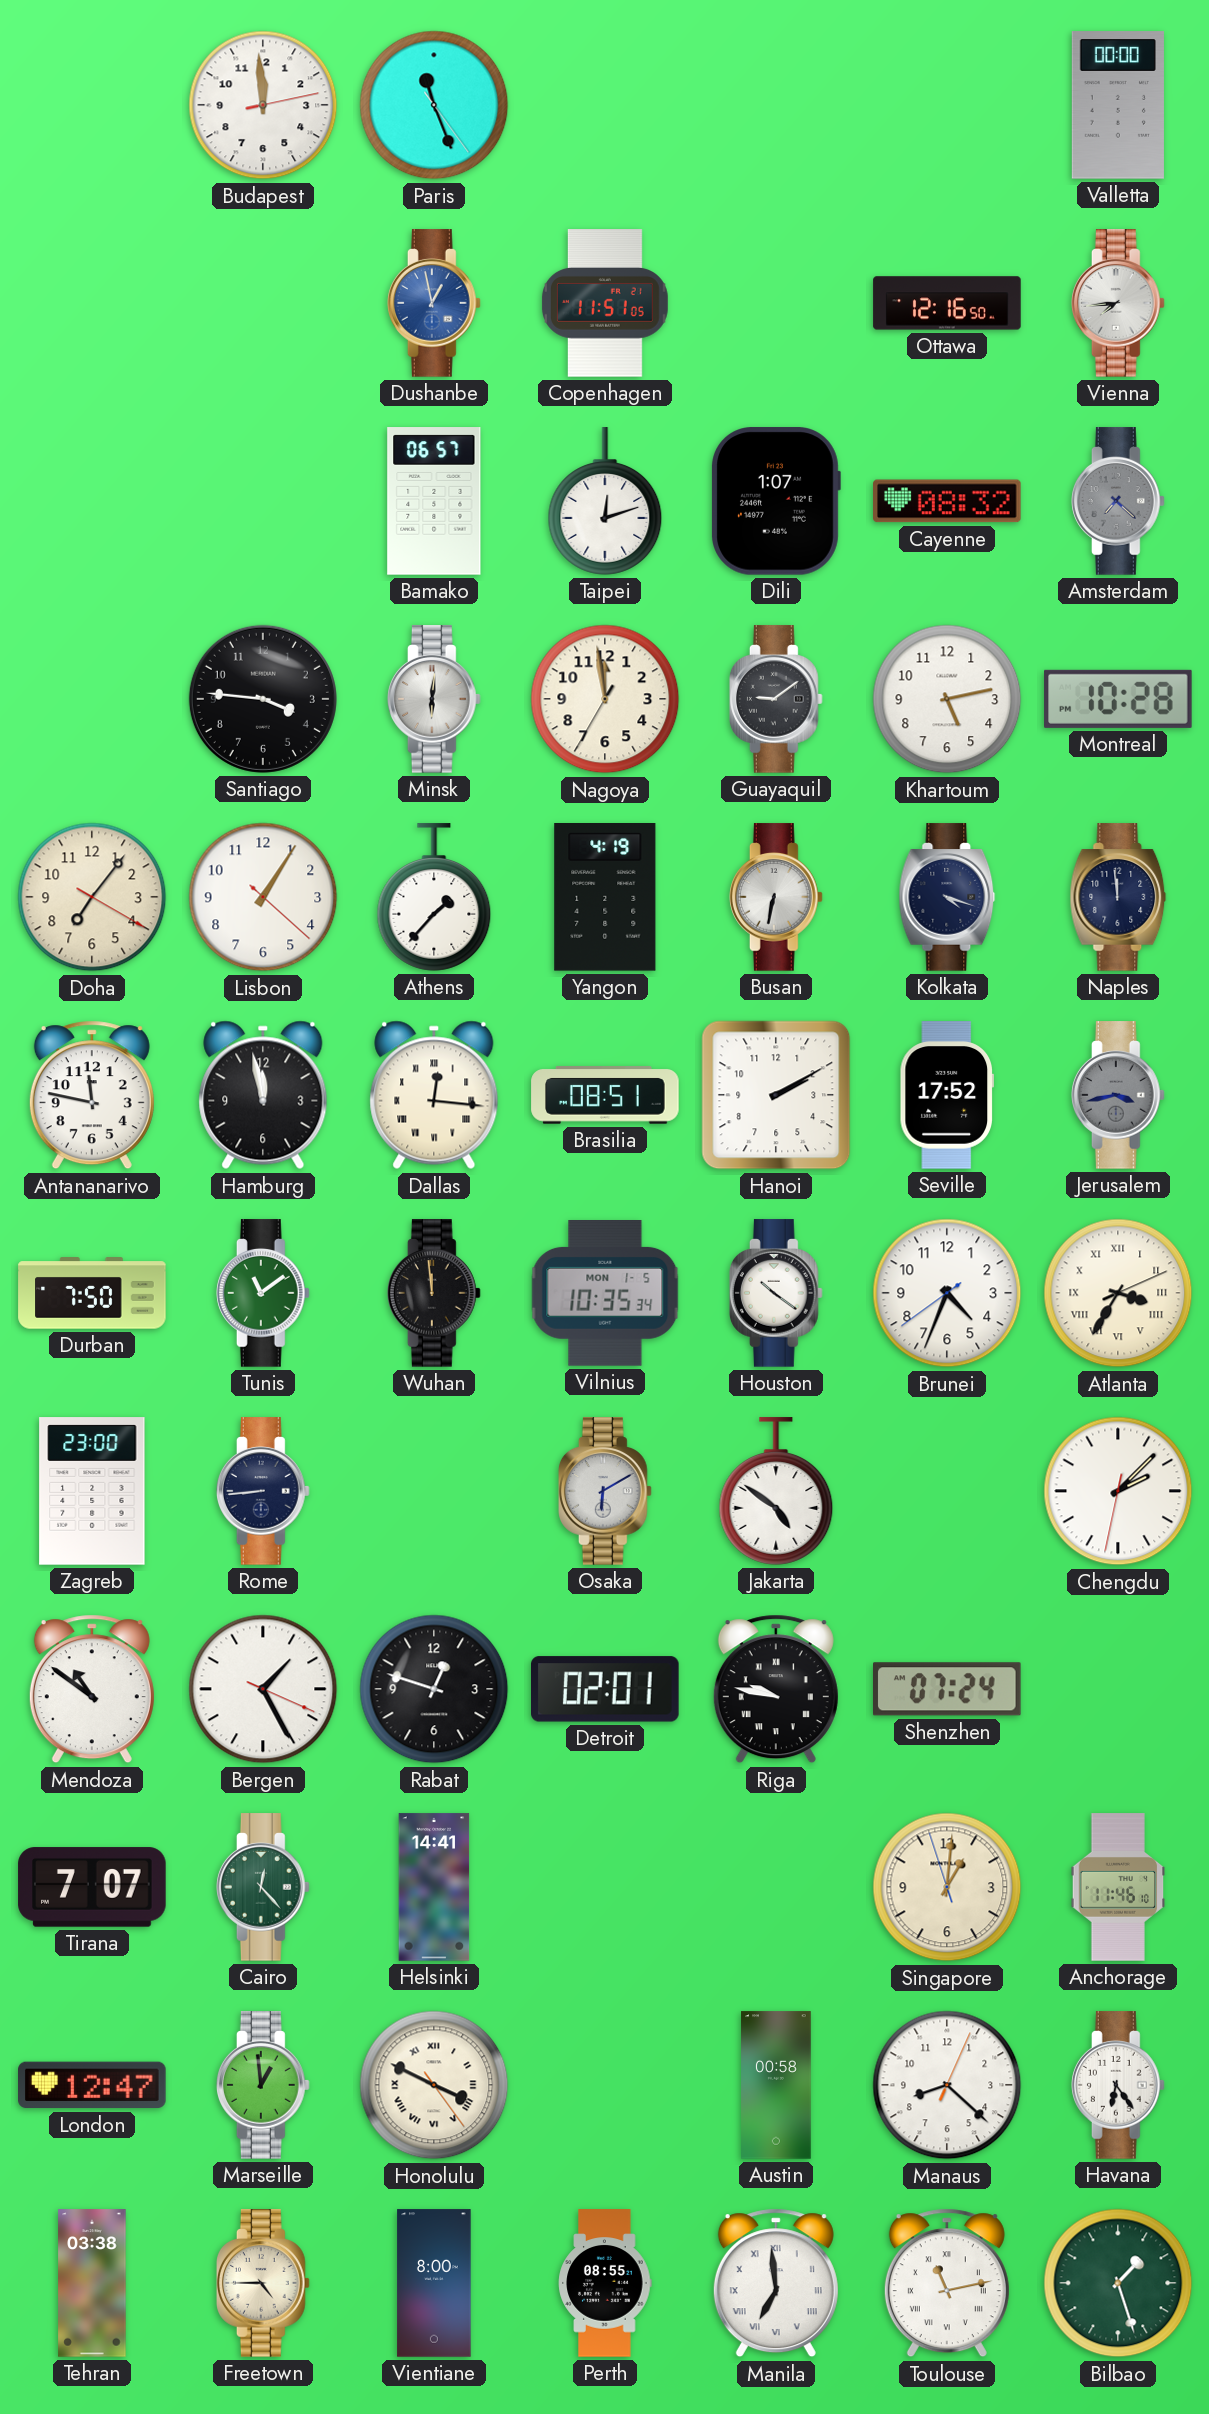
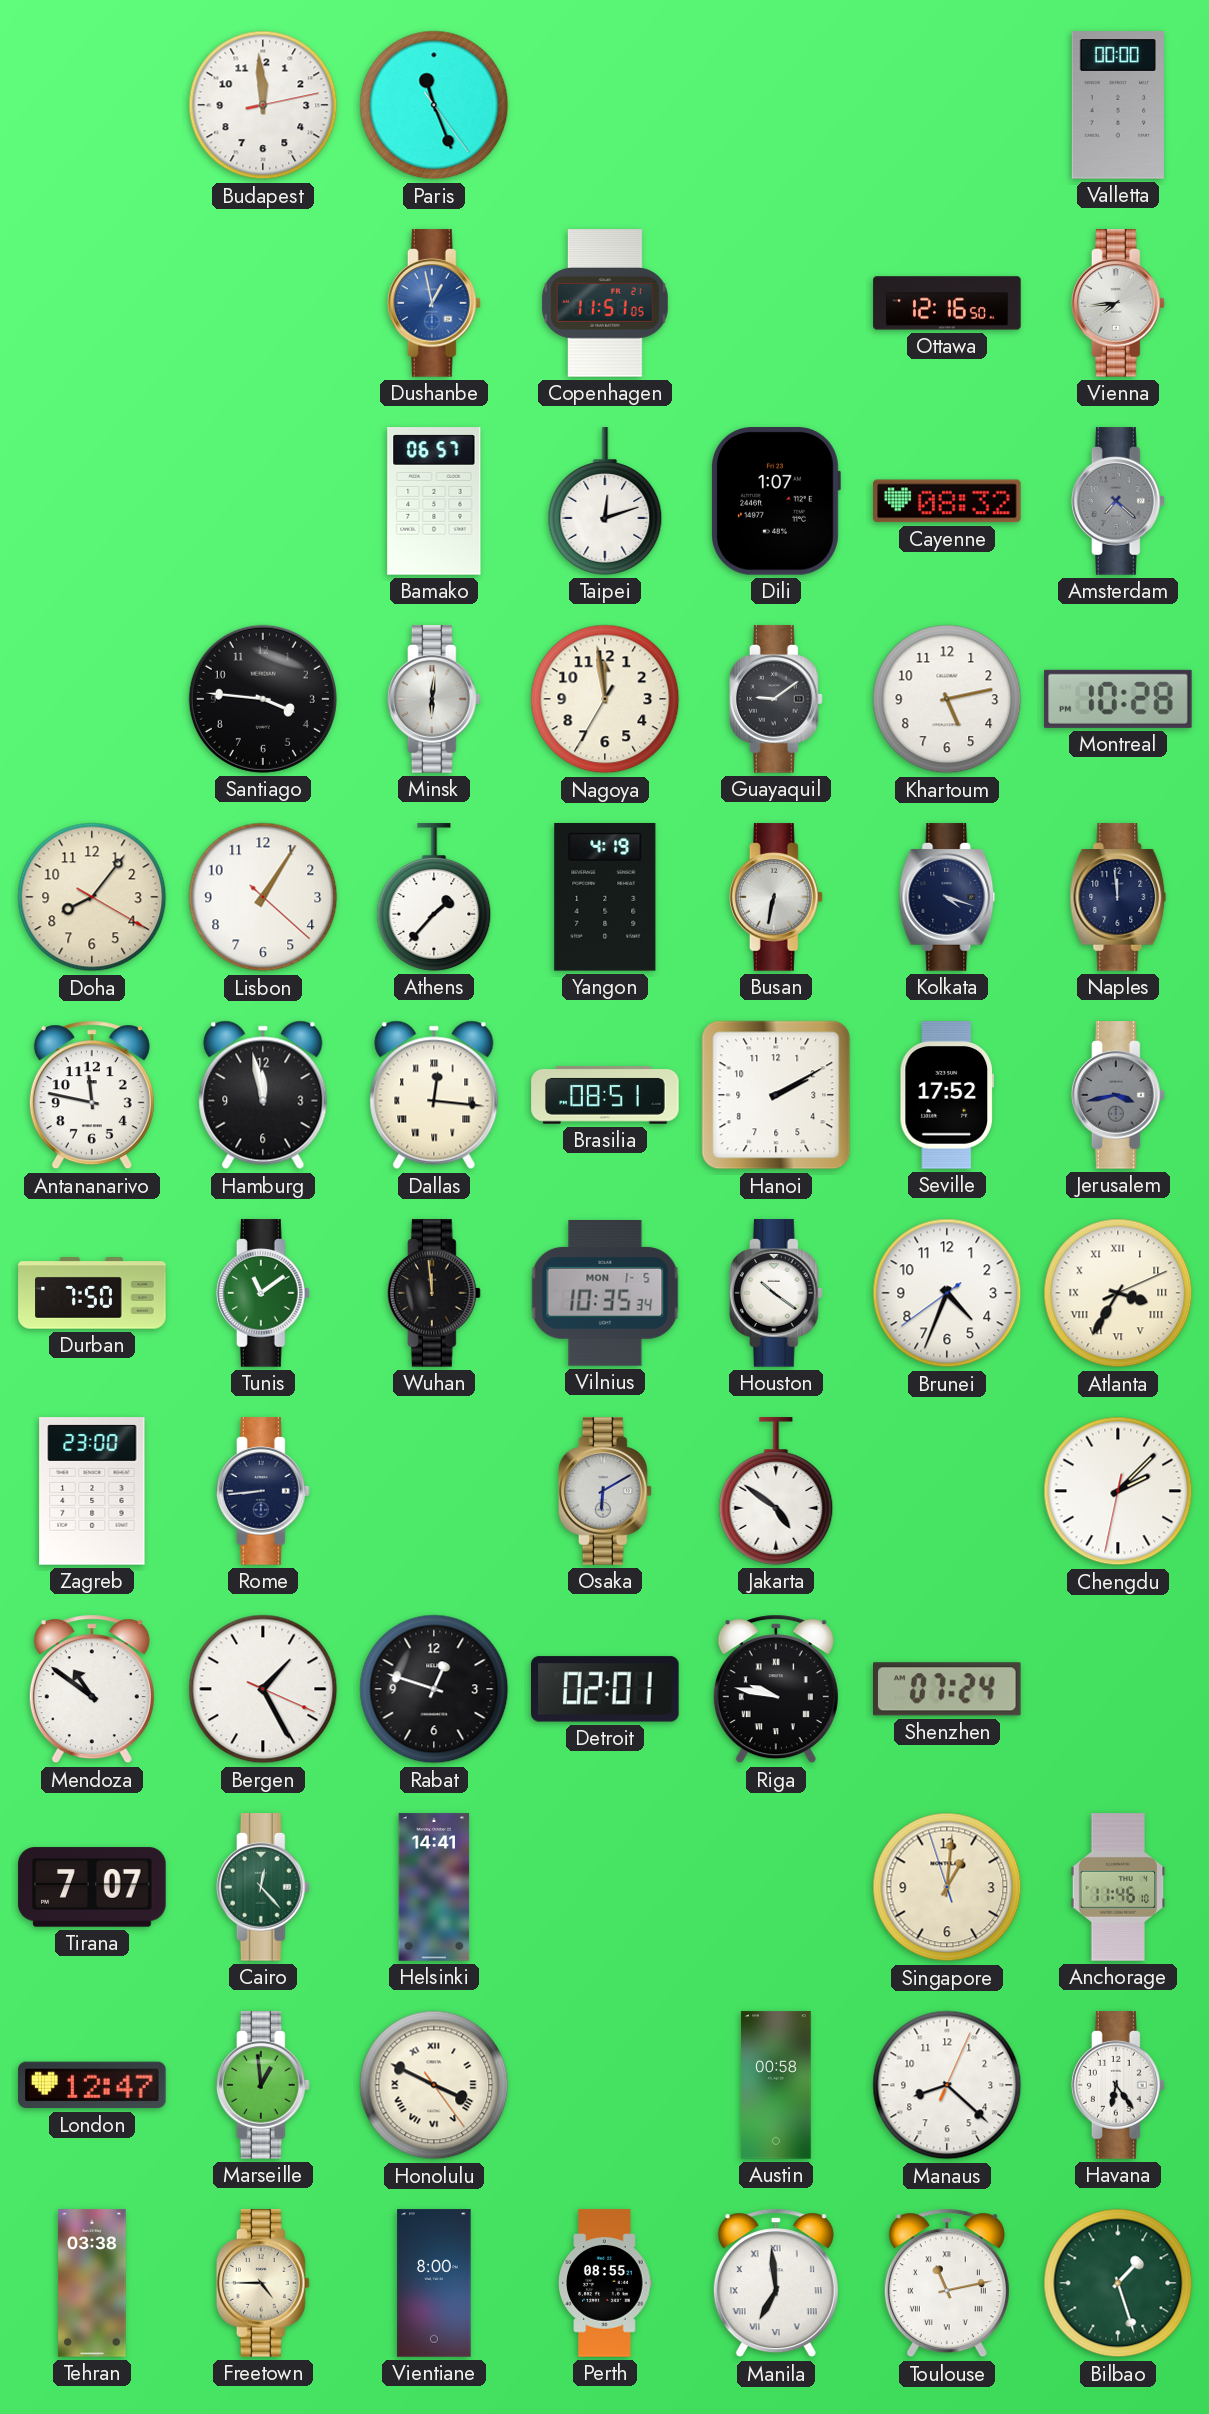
Doha: 7:06 -> 8:06 (92, 897)
